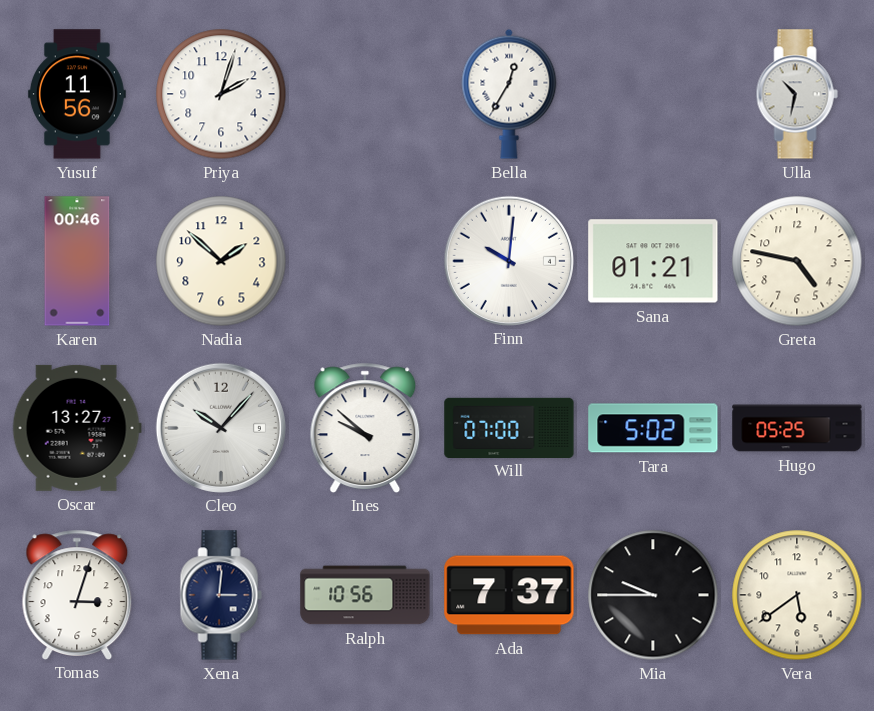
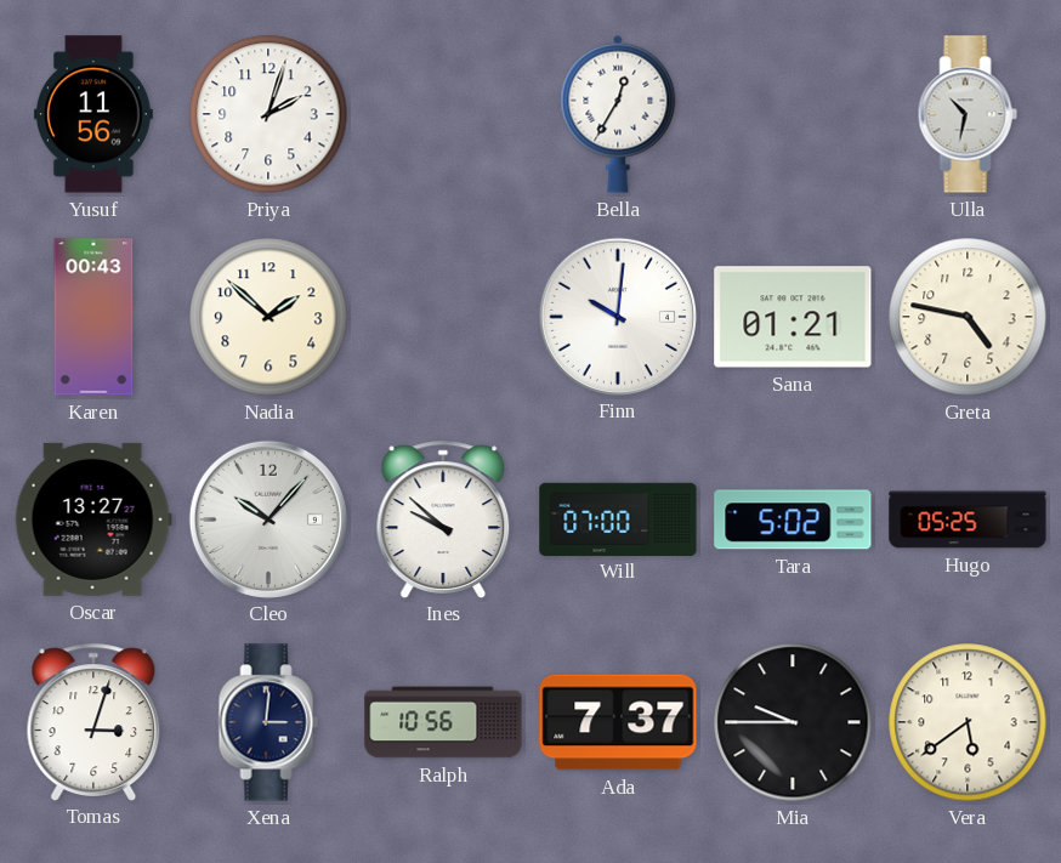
Karen: 00:46 -> 00:43 (93, 317)
